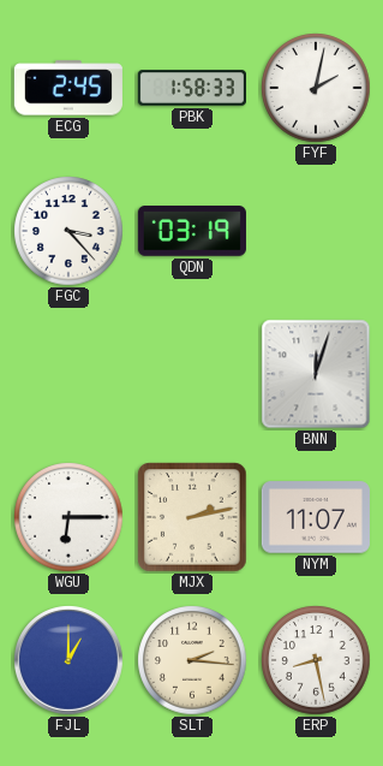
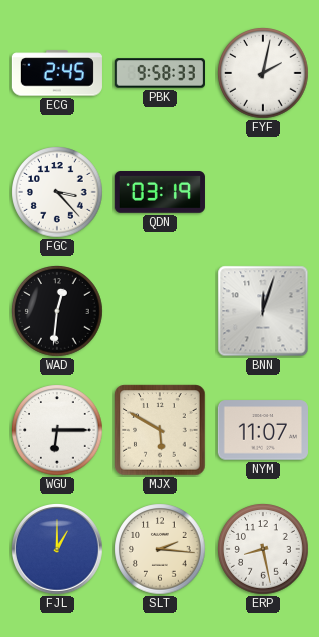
PBK: 1:58 -> 9:58 (159, 73)
WAD: none -> 12:31 (57, 311)
MJX: 2:13 -> 5:50 (160, 430)
